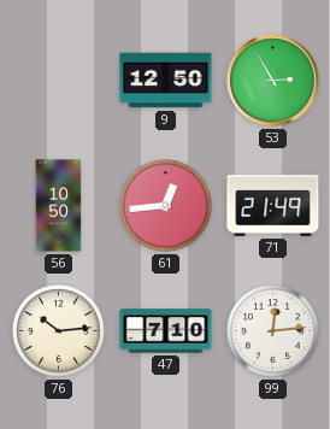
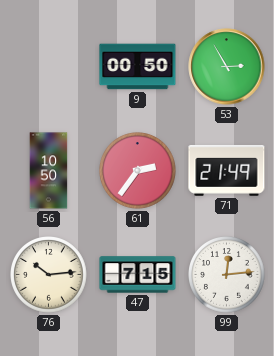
9: 12:50 -> 00:50 (138, 67)
61: 12:44 -> 2:36 (138, 171)
47: 7:10 -> 7:15 (138, 275)
